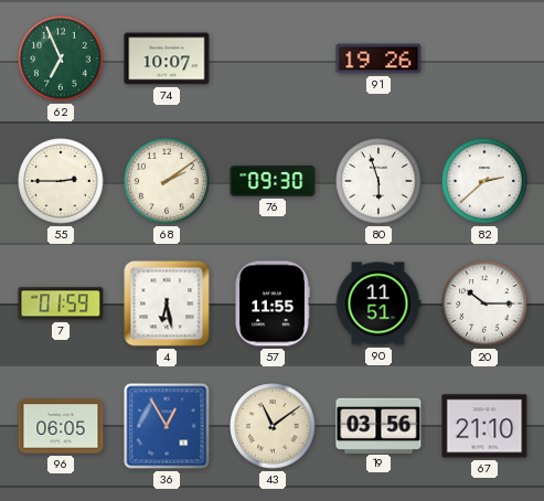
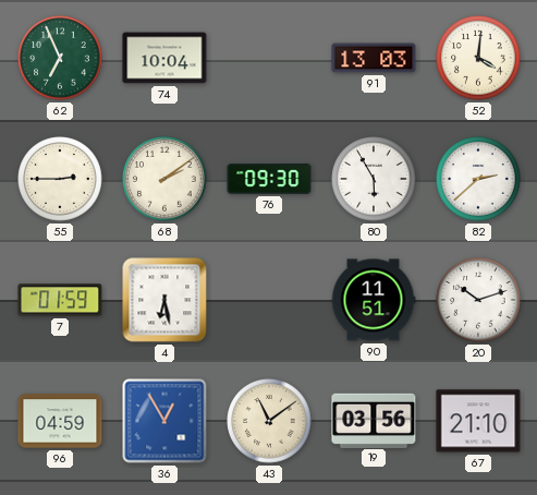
74: 10:07 -> 10:04 (164, 58)
91: 19:26 -> 13:03 (374, 58)
52: none -> 4:01 (478, 58)
80: 5:57 -> 5:55 (374, 179)
57: 11:55 -> none (273, 303)
20: 10:15 -> 10:12 (478, 300)
96: 06:05 -> 04:59 (60, 421)
